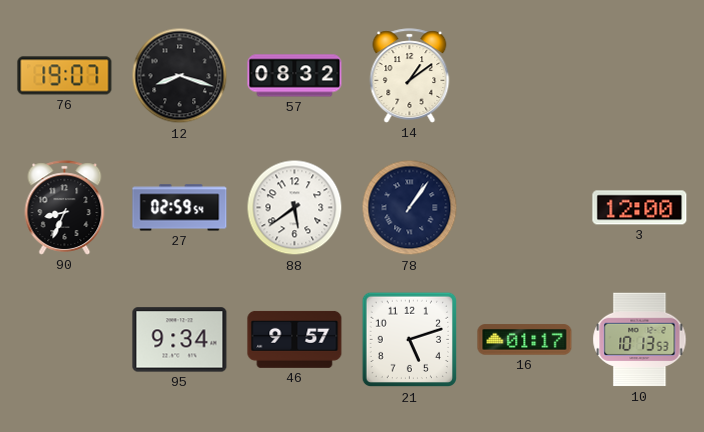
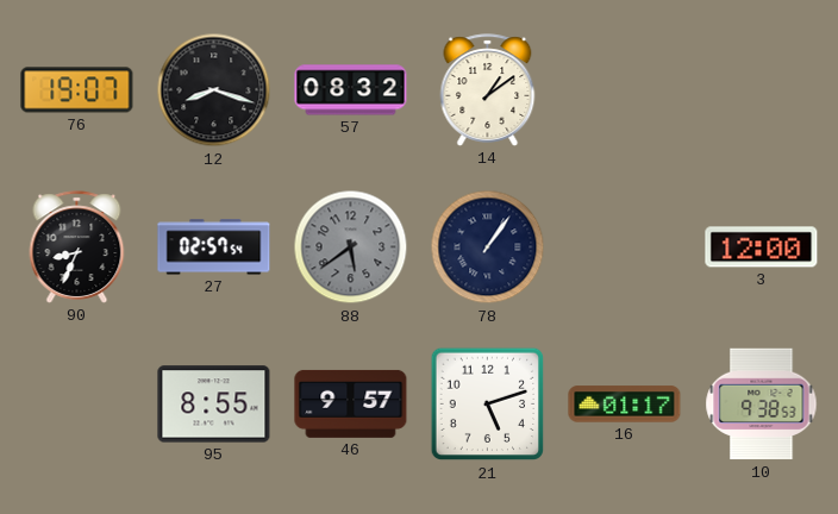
27: 02:59 -> 02:57 (214, 247)
88 dial: white -> grey (351, 247)
95: 9:34 -> 8:55 (214, 405)
10: 10:13 -> 9:38 (762, 405)
